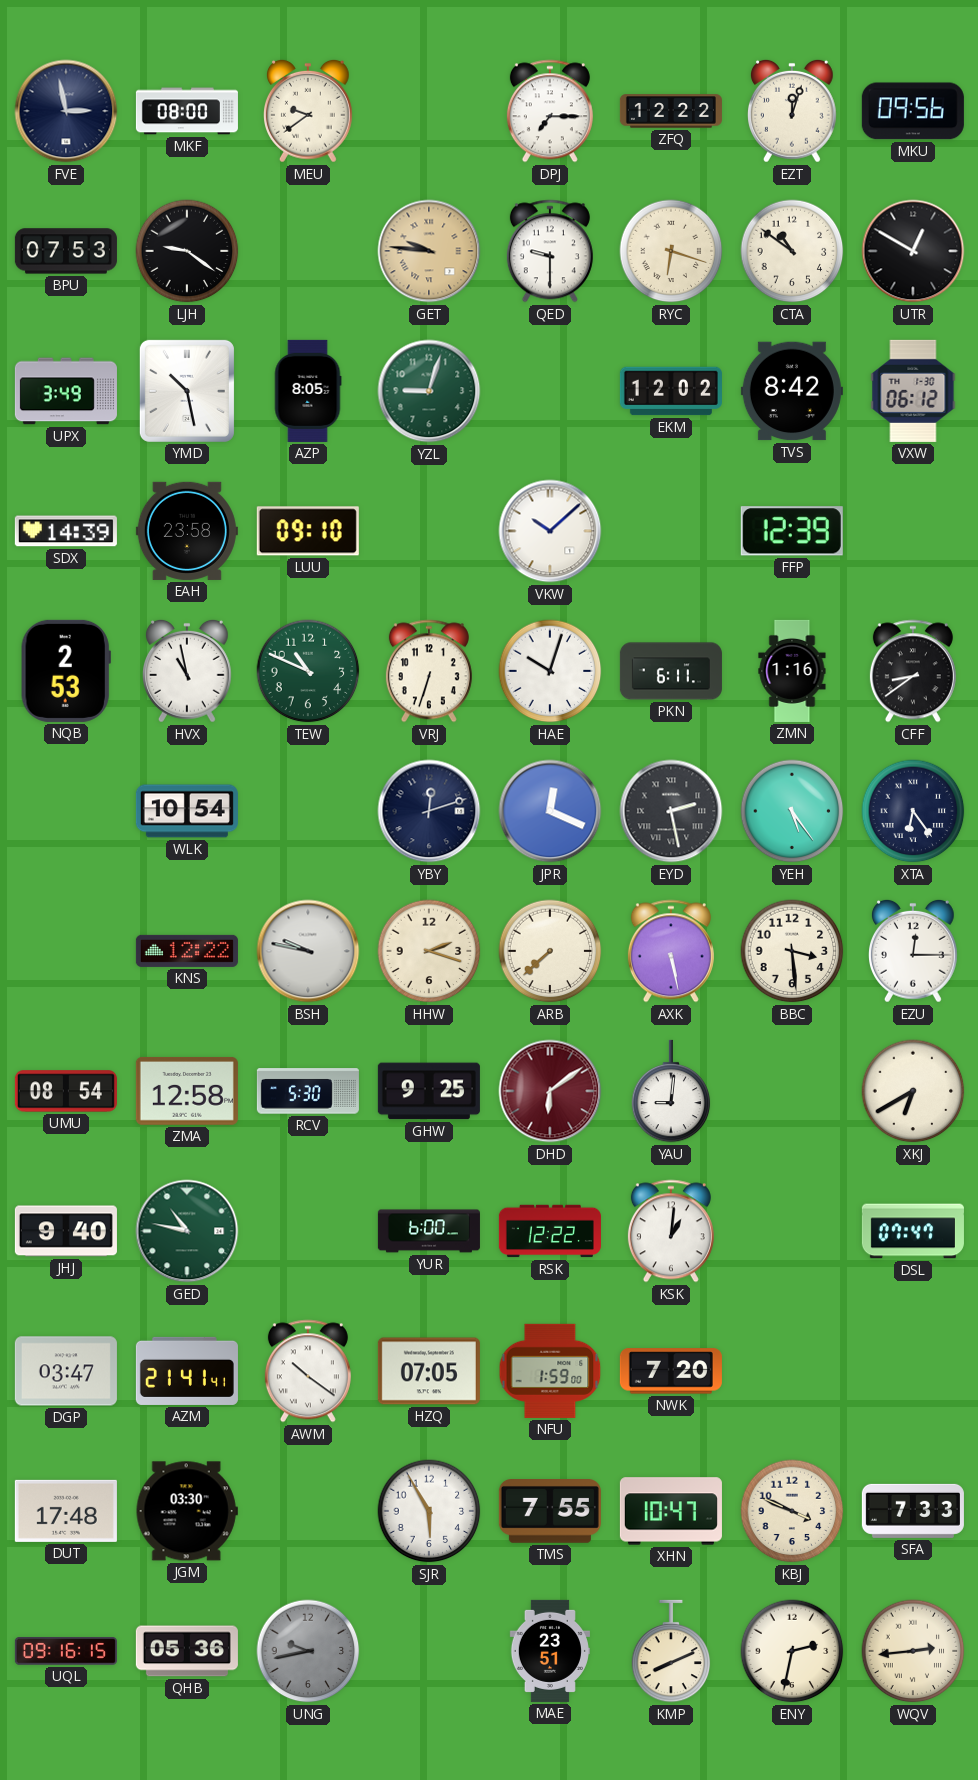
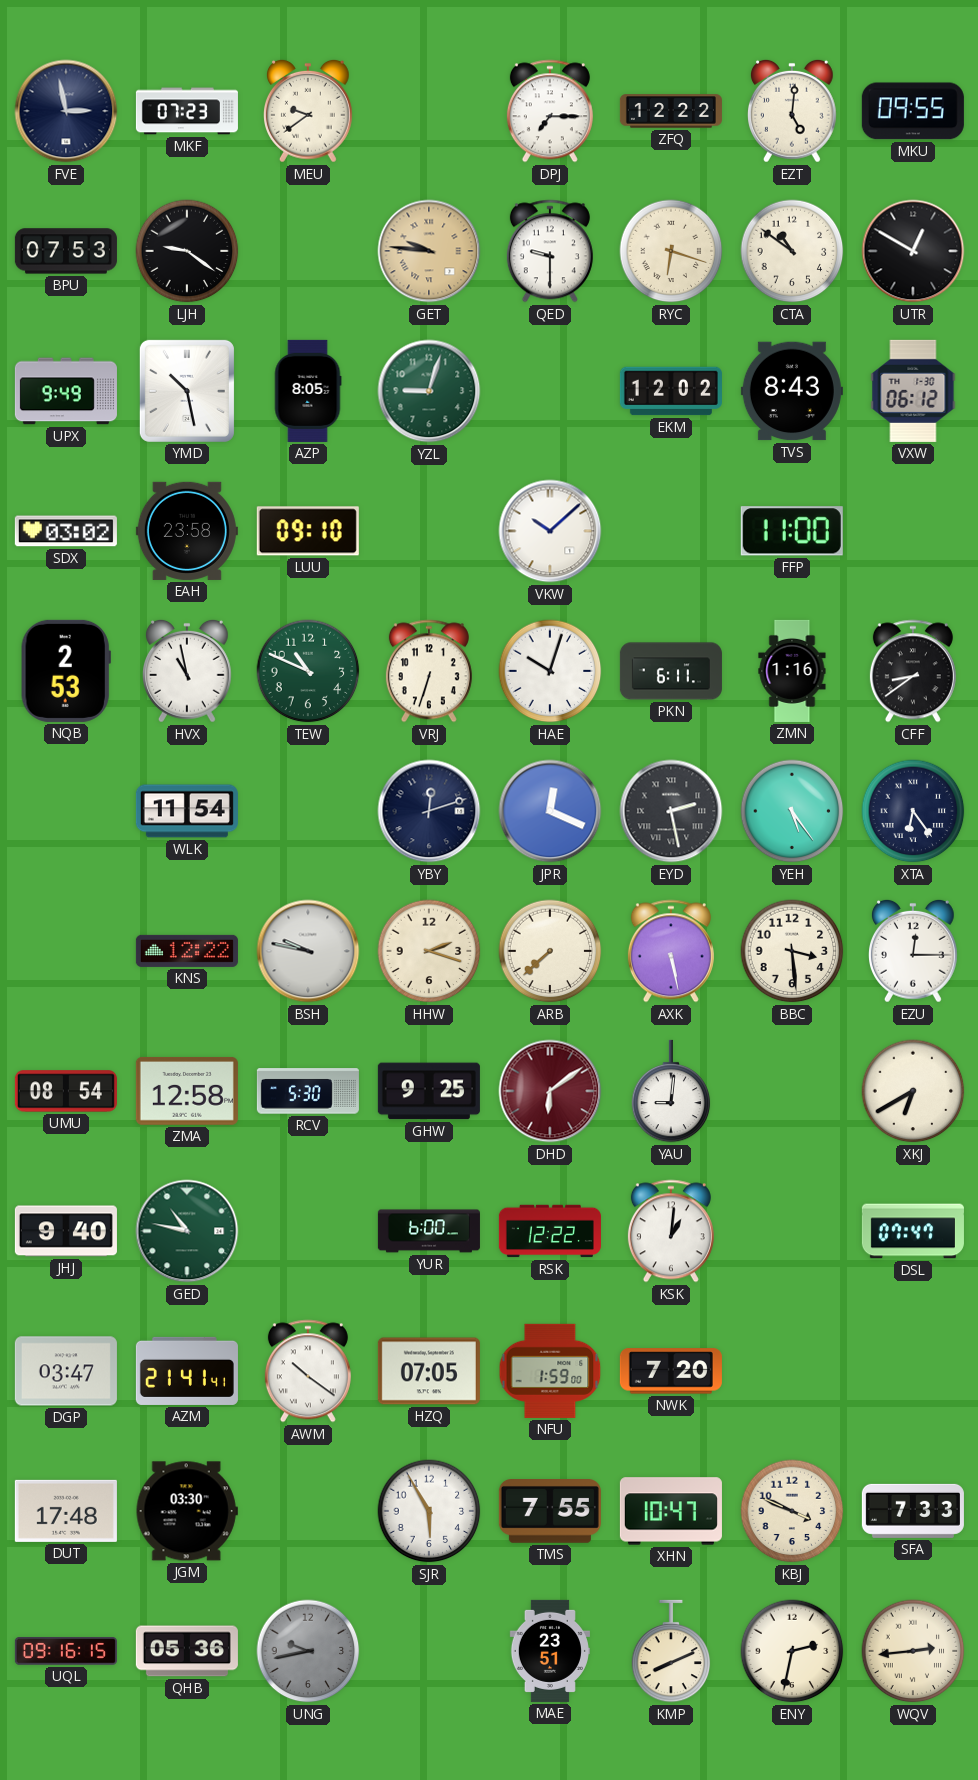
MKF: 08:00 -> 07:23 (187, 111)
EZT: 12:03 -> 5:01 (793, 111)
MKU: 09:56 -> 09:55 (913, 111)
UPX: 3:49 -> 9:49 (66, 391)
TVS: 8:42 -> 8:43 (792, 391)
SDX: 14:39 -> 03:02 (66, 531)
FFP: 12:39 -> 11:00 (792, 531)
WLK: 10:54 -> 11:54 (187, 811)
